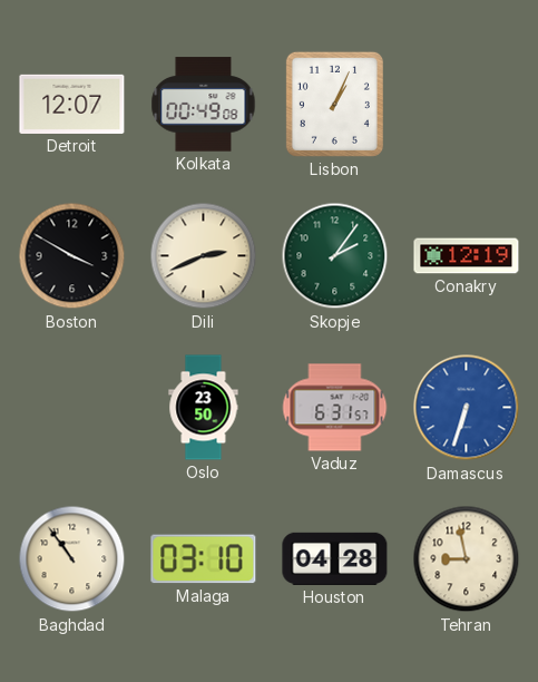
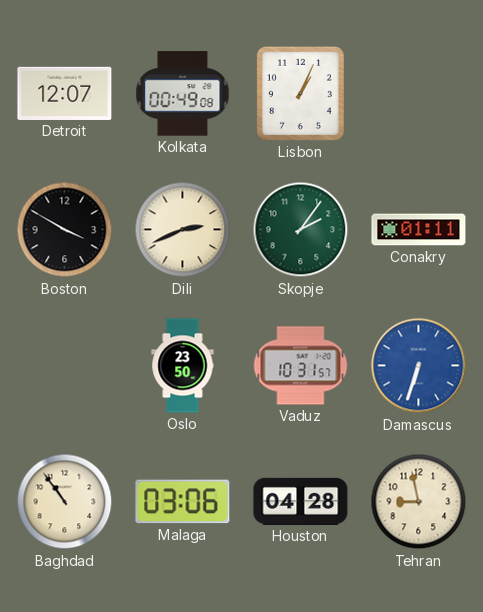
Conakry: 12:19 -> 01:11 (419, 230)
Vaduz: 6:31 -> 10:31 (301, 366)
Malaga: 03:10 -> 03:06 (183, 502)
